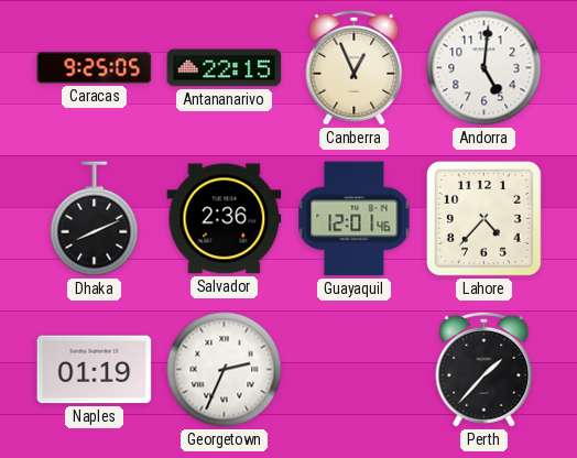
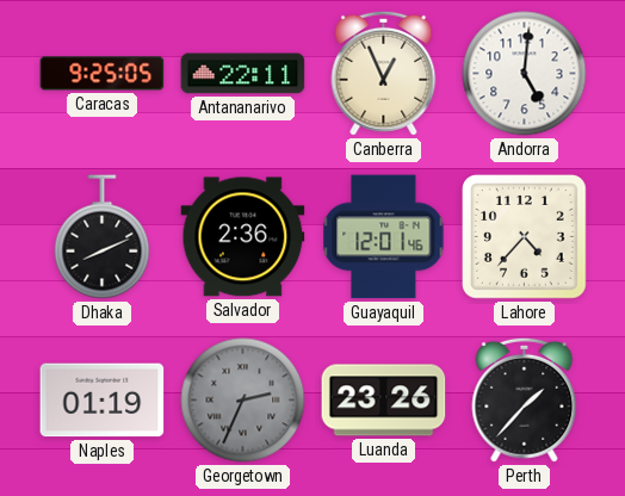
Antananarivo: 22:15 -> 22:11 (243, 74)
Georgetown dial: white -> grey (243, 401)
Luanda: none -> 23:26 (384, 401)
